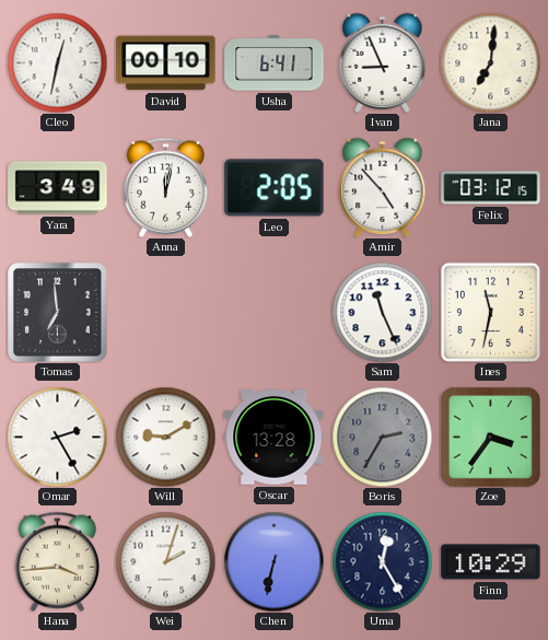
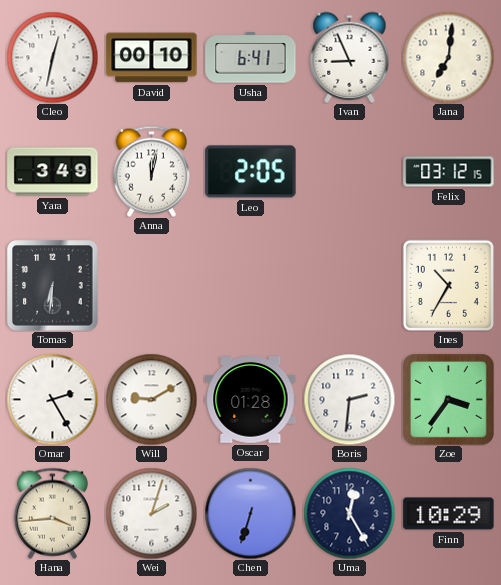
Amir: 4:53 -> none (383, 187)
Tomas: 6:59 -> 6:31 (53, 286)
Sam: 11:26 -> none (382, 312)
Ines: 11:32 -> 10:35 (448, 285)
Oscar: 13:28 -> 01:28 (251, 400)
Boris: 2:35 -> 2:31 (349, 399)
Boris dial: grey -> white (349, 399)
Chen: 6:32 -> 6:33 (250, 513)
